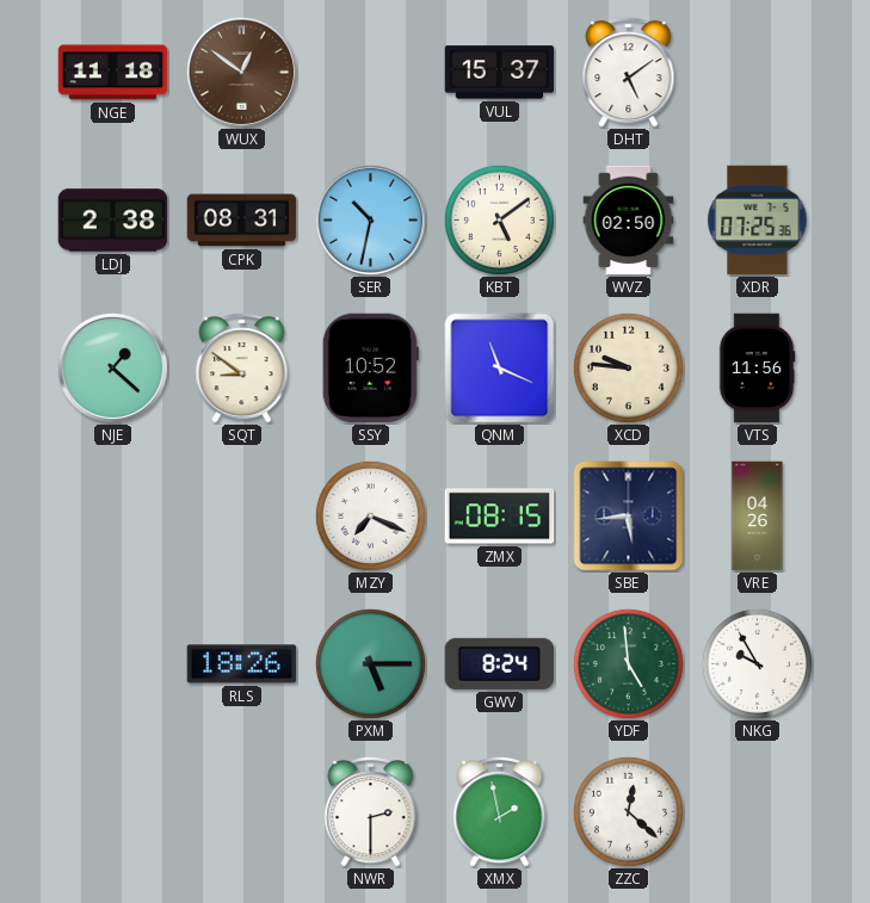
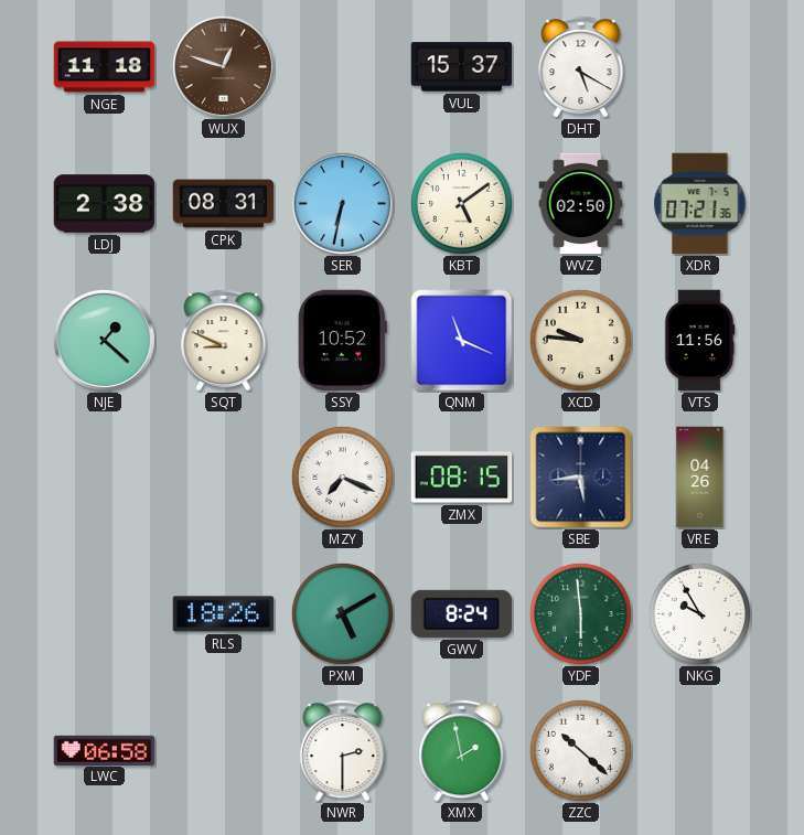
WUX: 12:51 -> 12:48 (223, 66)
DHT: 5:09 -> 5:20 (581, 66)
SER: 10:32 -> 6:32 (342, 203)
XDR: 07:25 -> 07:21 (700, 204)
SQT: 8:51 -> 8:49 (224, 340)
PXM: 5:15 -> 5:10 (342, 613)
YDF: 4:59 -> 5:59 (580, 613)
LWC: none -> 06:58 (105, 750)
ZZC: 12:22 -> 10:22 (580, 750)
